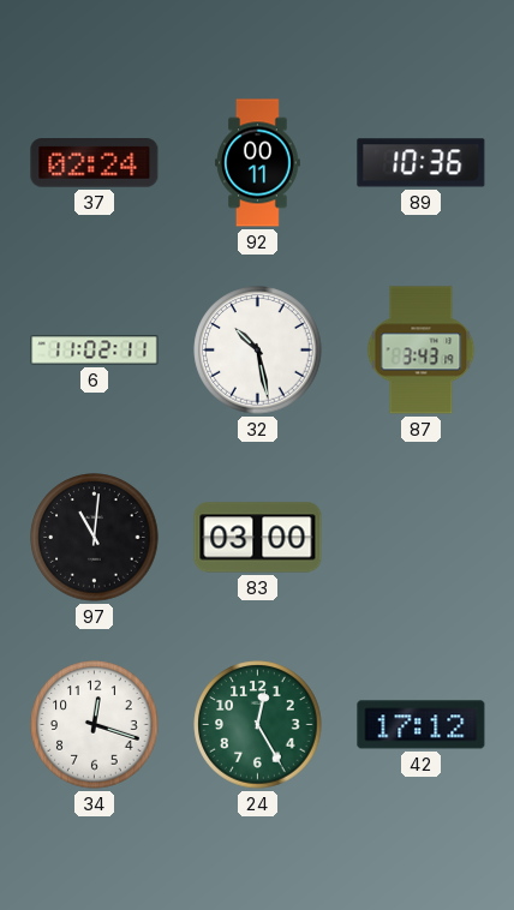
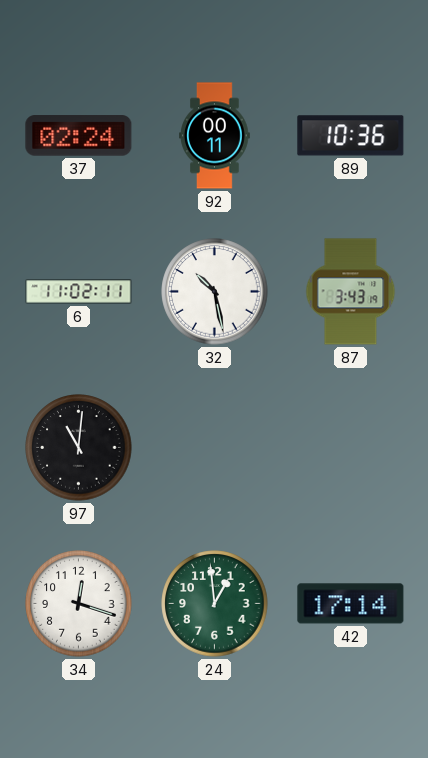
83: 03:00 -> none (258, 538)
24: 12:25 -> 12:59 (215, 604)
42: 17:12 -> 17:14 (351, 604)
